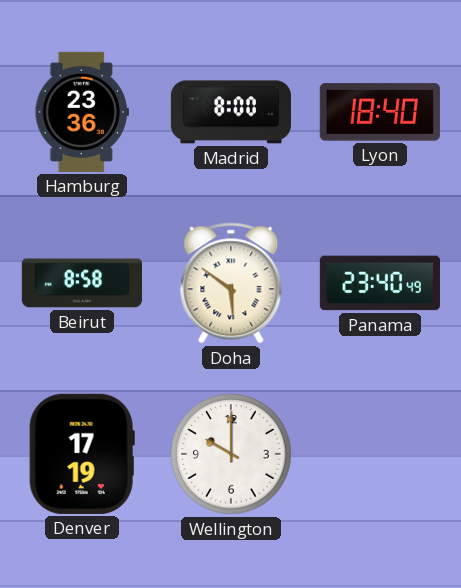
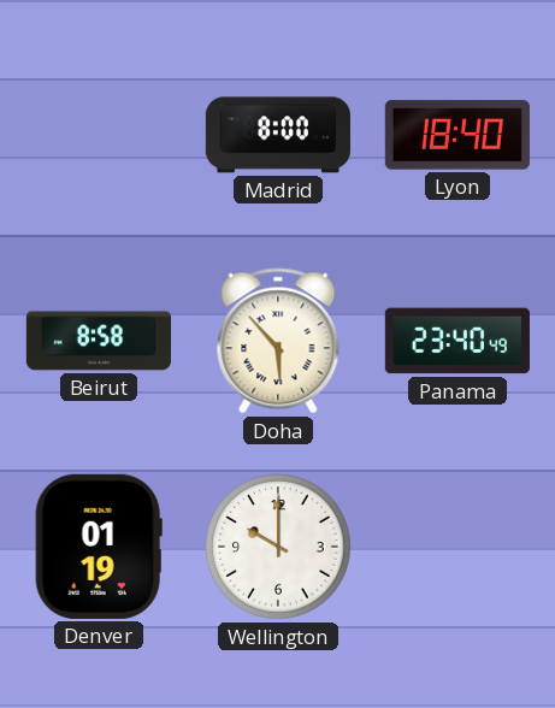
Hamburg: 23:36 -> none (82, 112)
Doha: 5:51 -> 5:53 (278, 341)
Denver: 17:19 -> 01:19 (99, 547)
